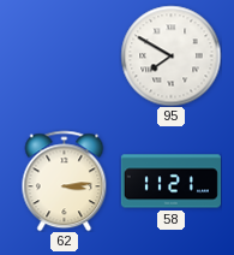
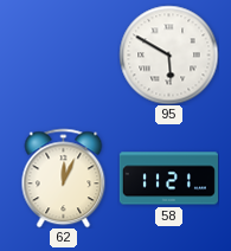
95: 7:50 -> 5:50 (168, 54)
62: 3:14 -> 12:04 (64, 178)
